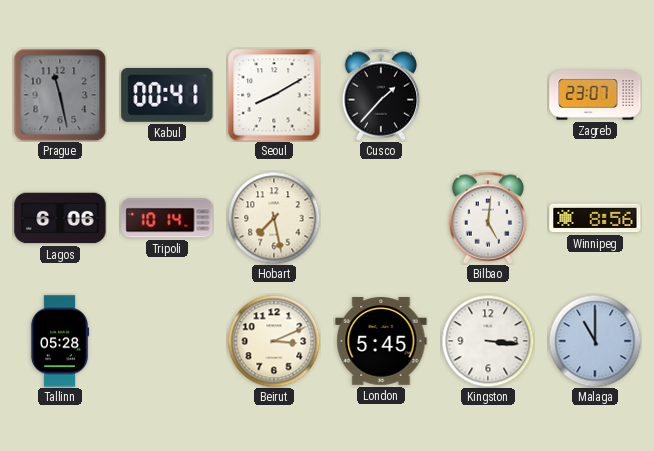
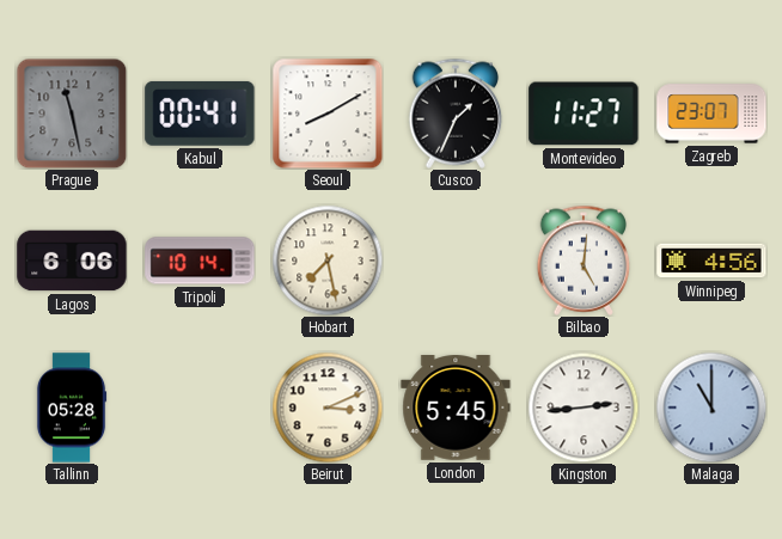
Cusco: 1:37 -> 1:34 (456, 114)
Montevideo: none -> 11:27 (584, 114)
Winnipeg: 8:56 -> 4:56 (711, 261)
Kingston: 3:16 -> 2:44 (584, 408)
